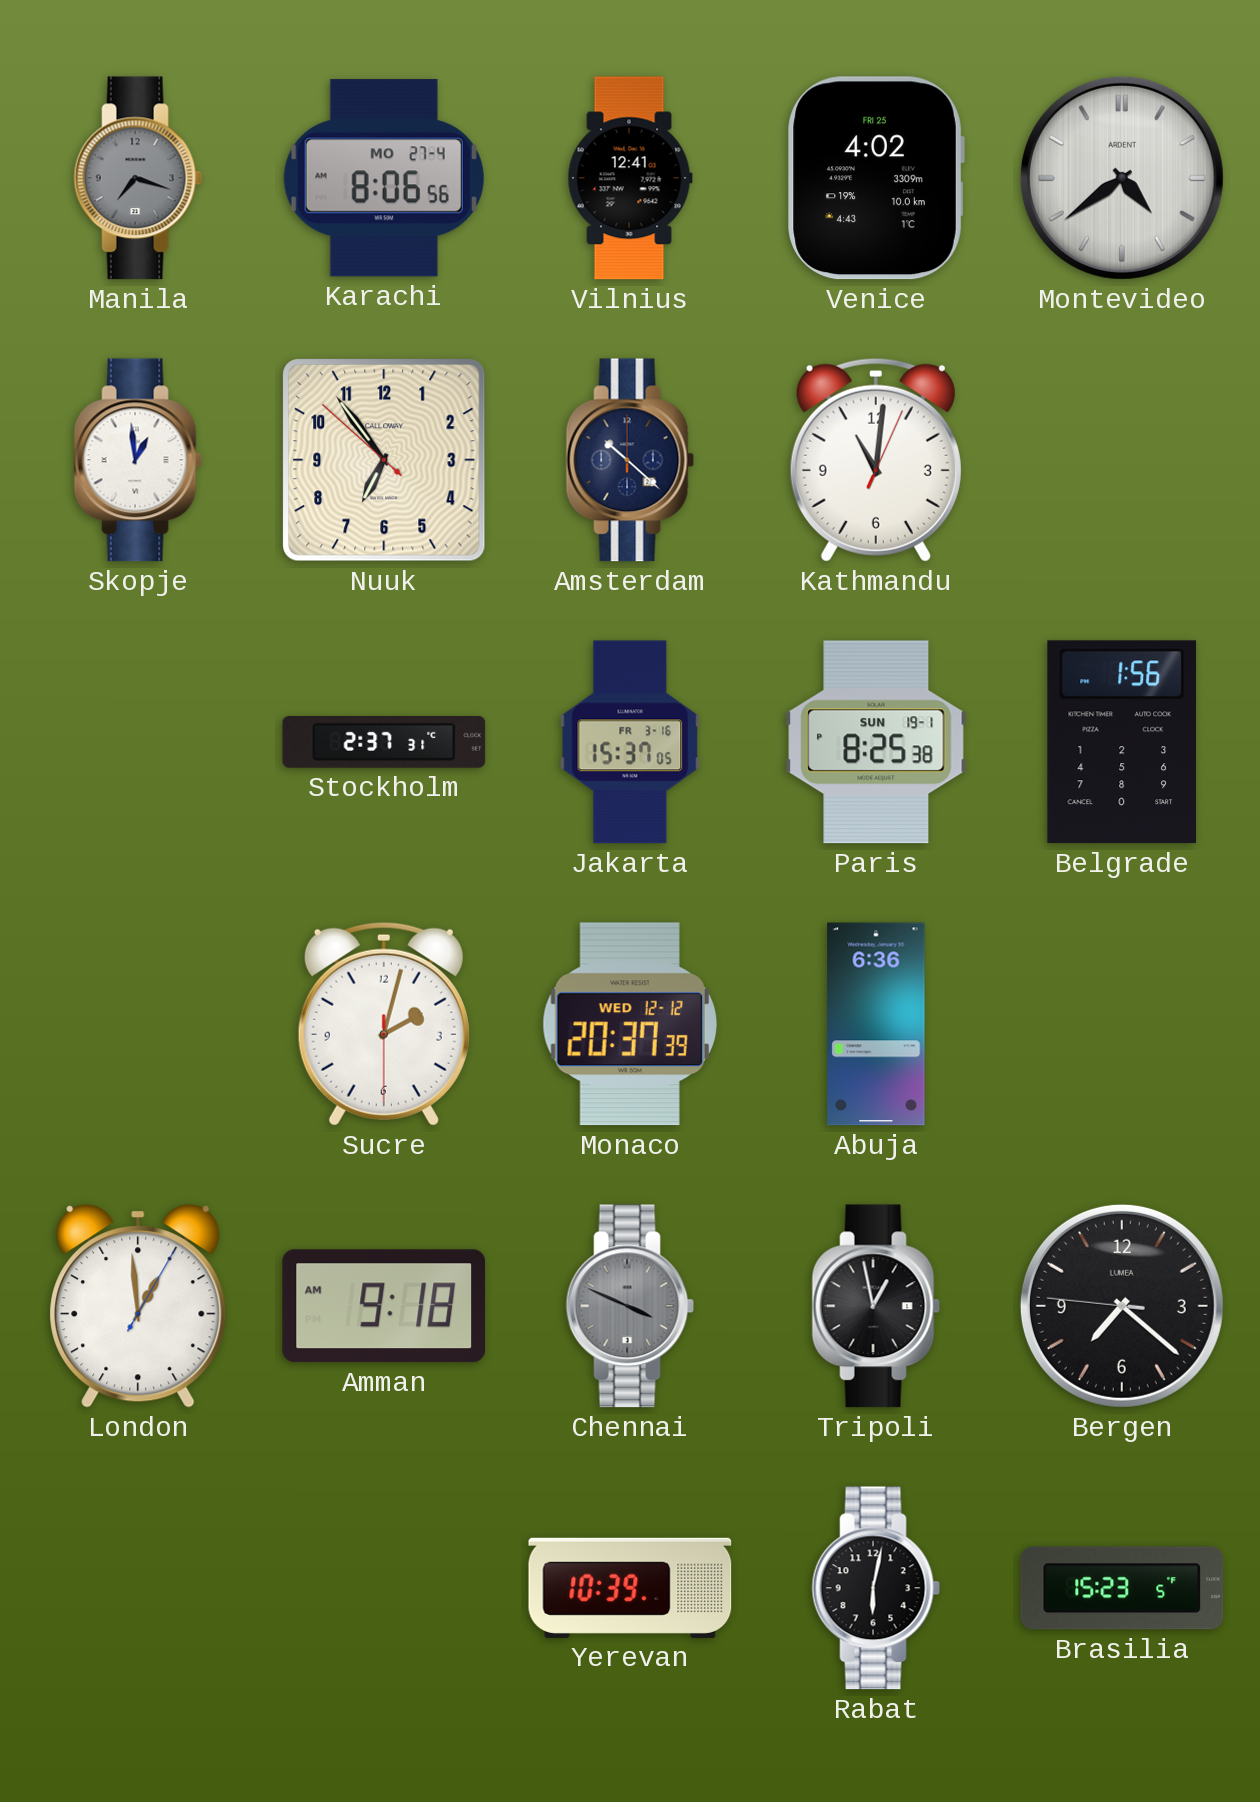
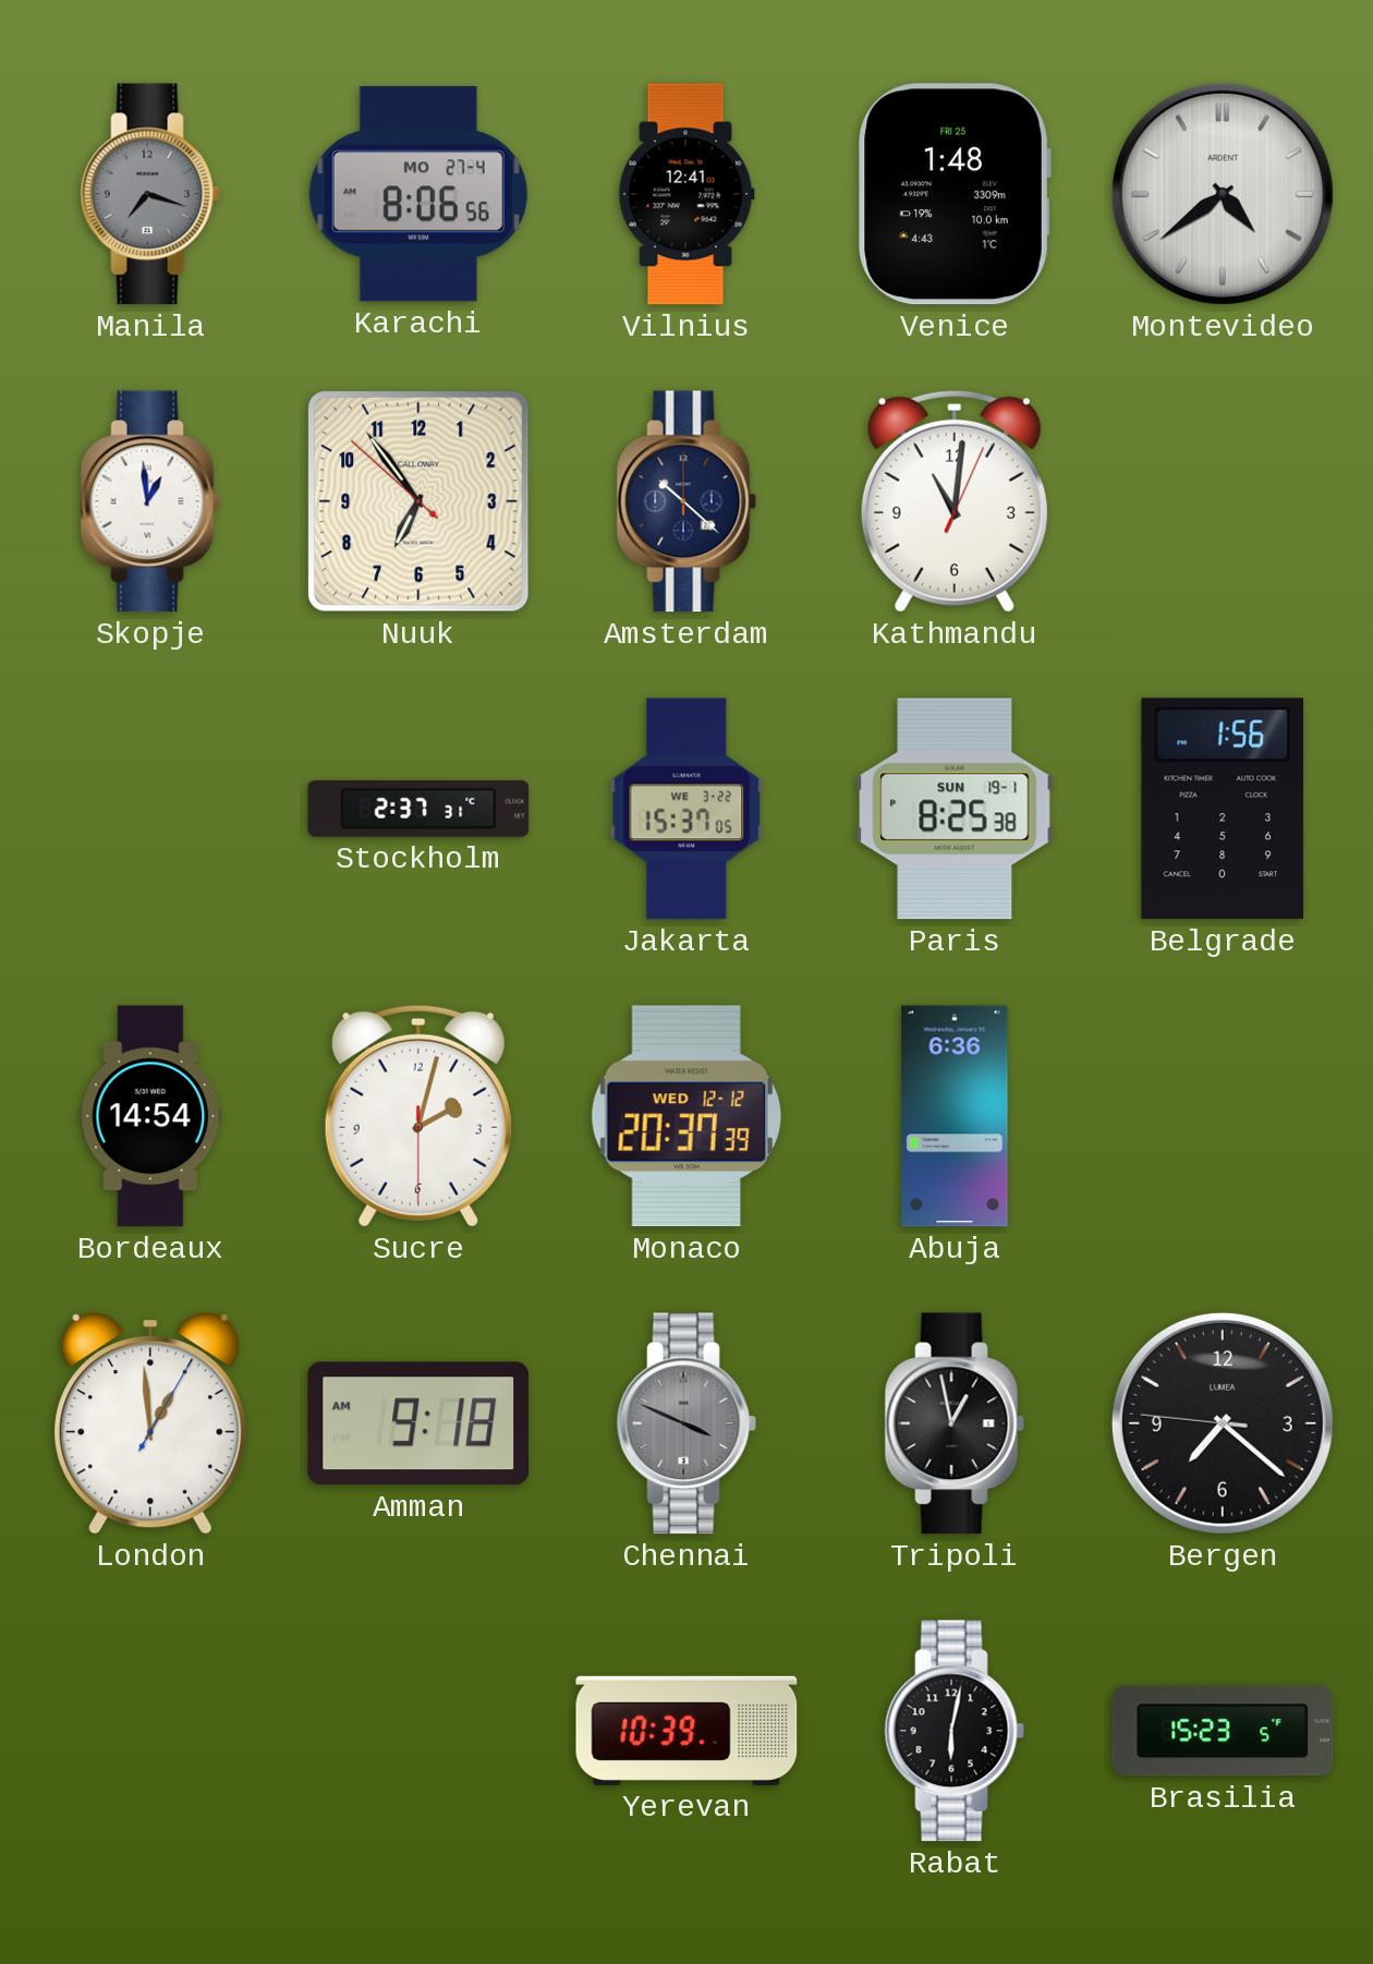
Venice: 4:02 -> 1:48 (955, 194)
Jakarta date: FR 3-16 -> WE 3-22 (686, 809)
Bordeaux: none -> 14:54 (150, 1116)
